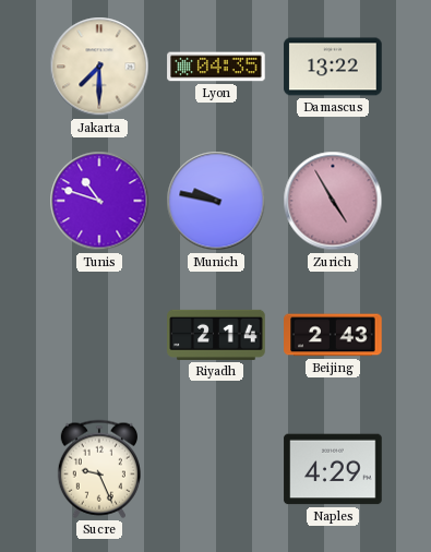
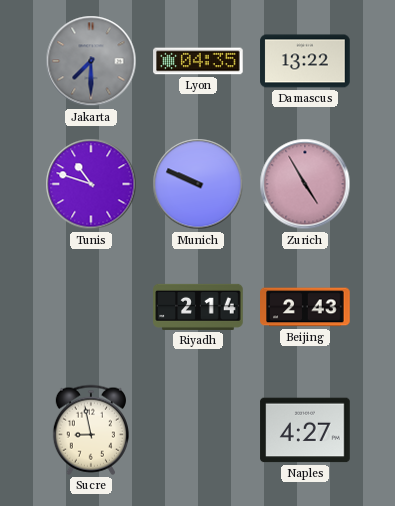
Jakarta dial: cream -> grey (91, 61)
Munich: 9:47 -> 9:49 (198, 184)
Sucre: 9:26 -> 8:58 (91, 430)
Naples: 4:29 -> 4:27 (305, 430)
